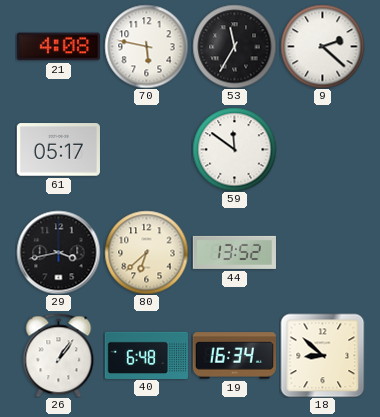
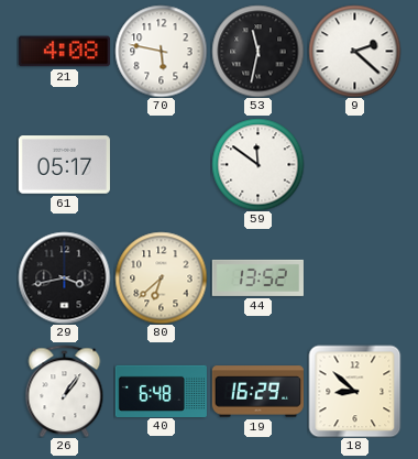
53: 11:35 -> 11:32 (257, 51)
19: 16:34 -> 16:29 (257, 392)
